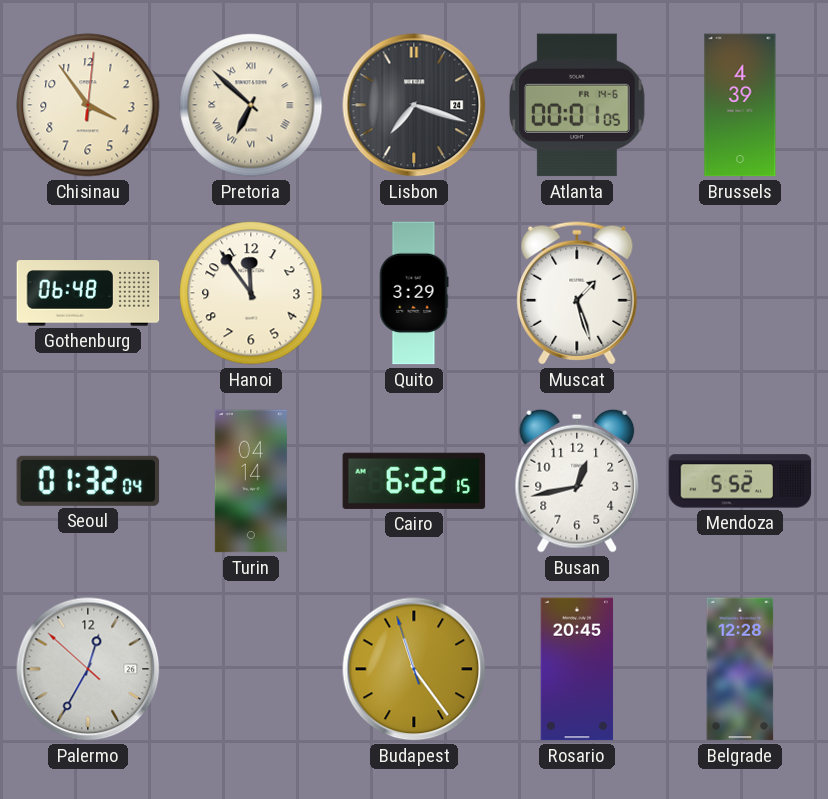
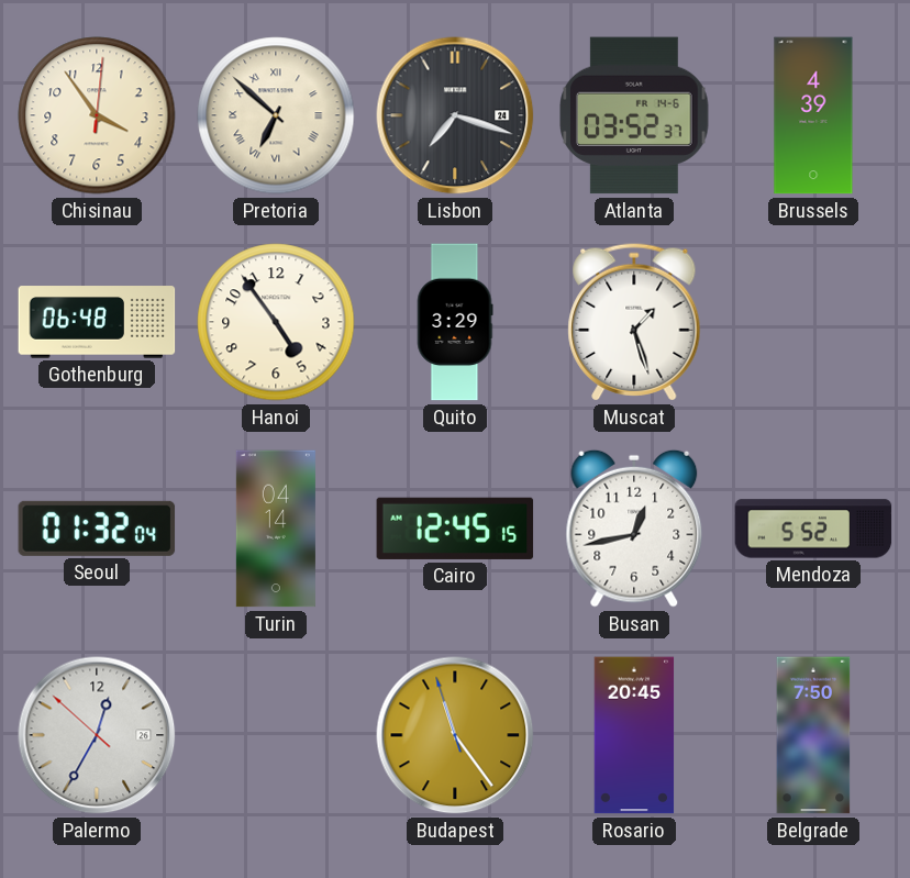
Atlanta: 00:01 -> 03:52 (634, 115)
Hanoi: 11:54 -> 4:54 (276, 322)
Cairo: 6:22 -> 12:45 (455, 529)
Belgrade: 12:28 -> 7:50 (813, 735)
